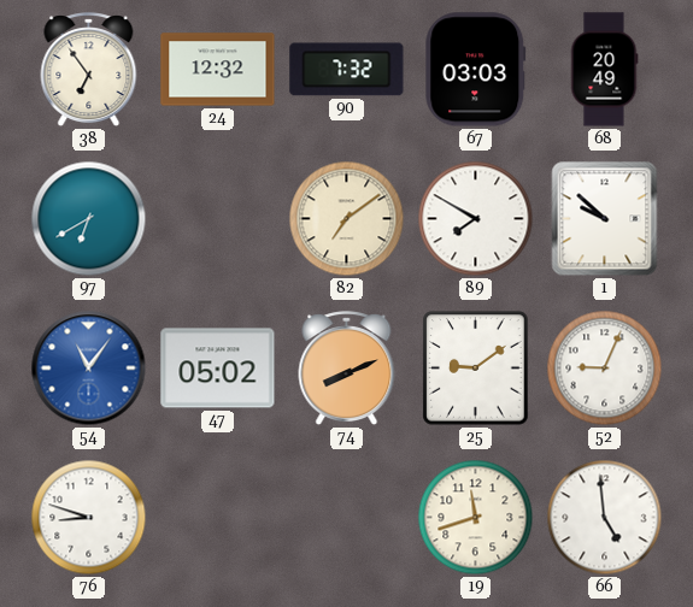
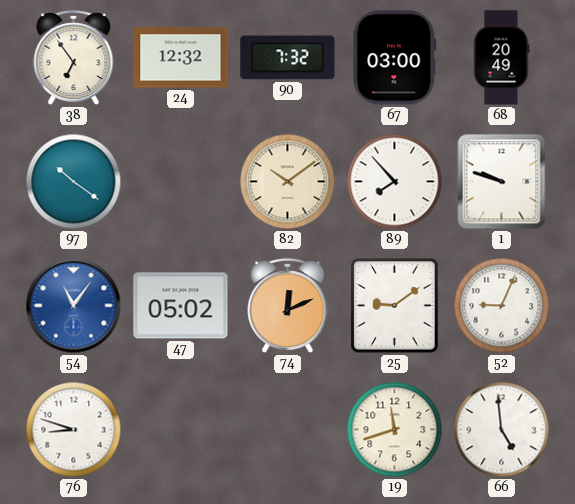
67: 03:03 -> 03:00 (395, 58)
97: 6:40 -> 10:21 (74, 182)
82: 7:09 -> 10:09 (288, 182)
89: 7:50 -> 7:53 (395, 182)
1: 9:52 -> 9:48 (502, 182)
74: 8:11 -> 12:11 (288, 306)
